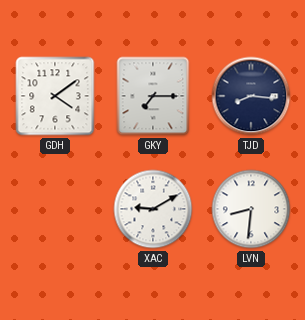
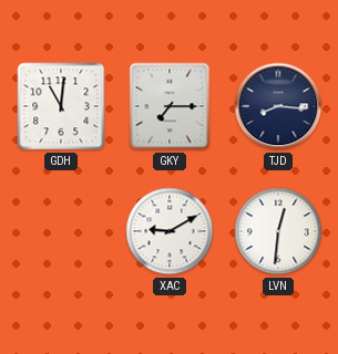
GDH: 4:09 -> 11:01 (61, 106)
LVN: 8:31 -> 12:31 (278, 231)
